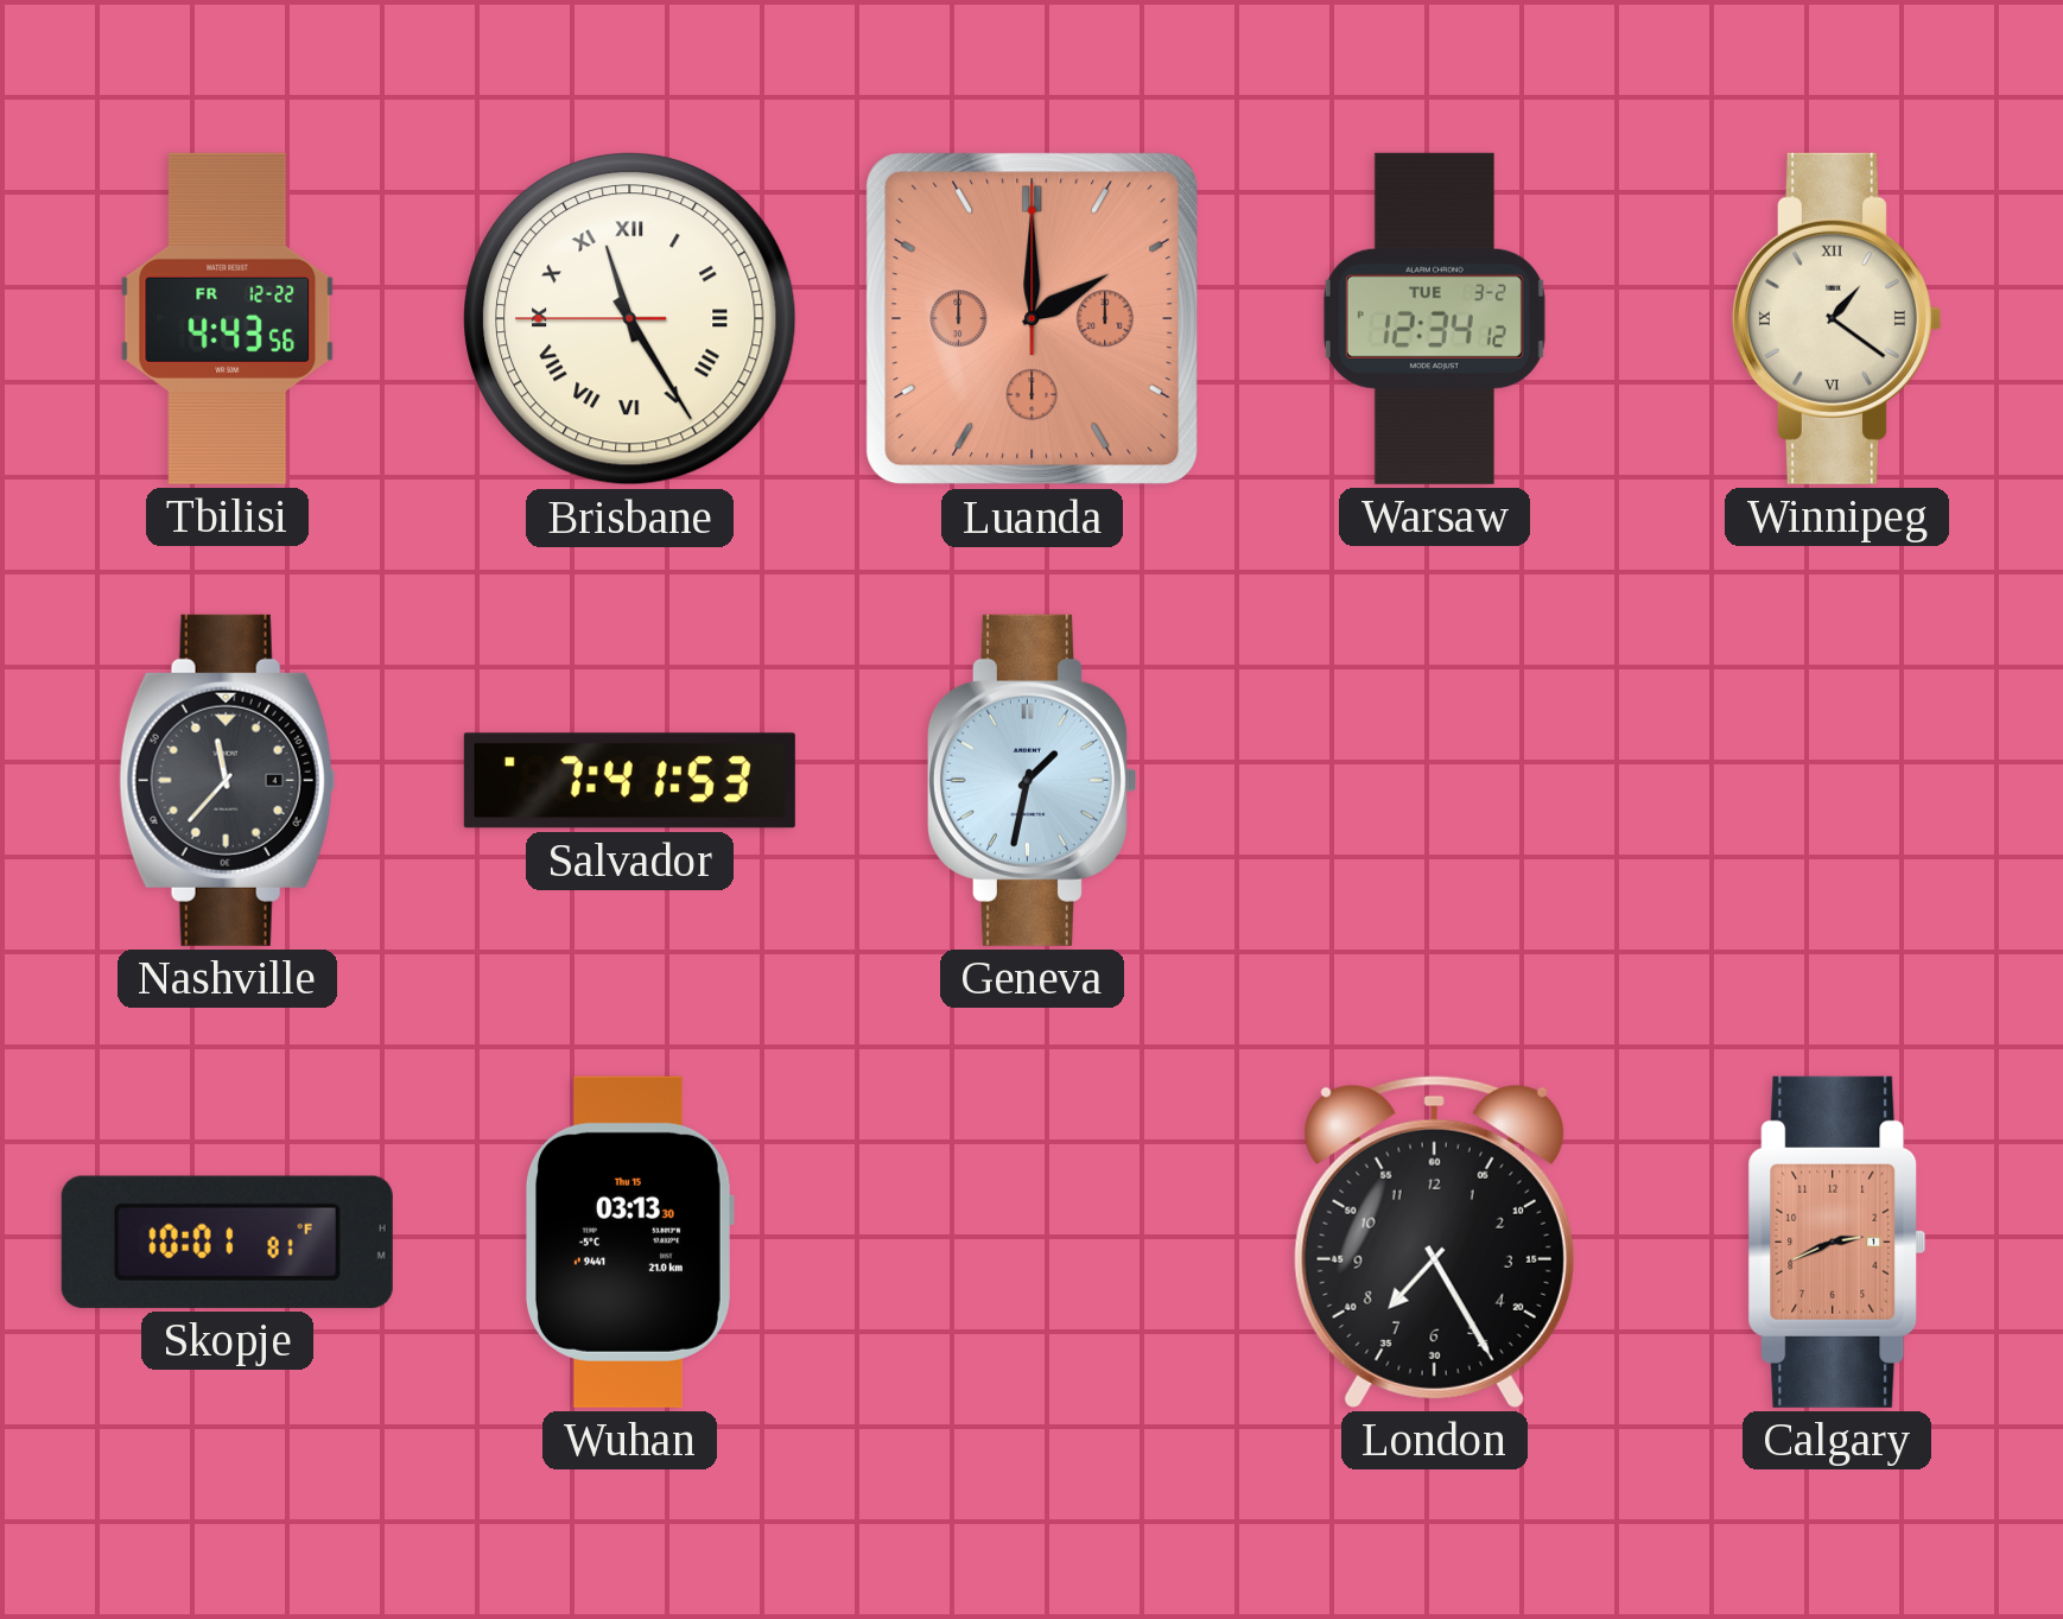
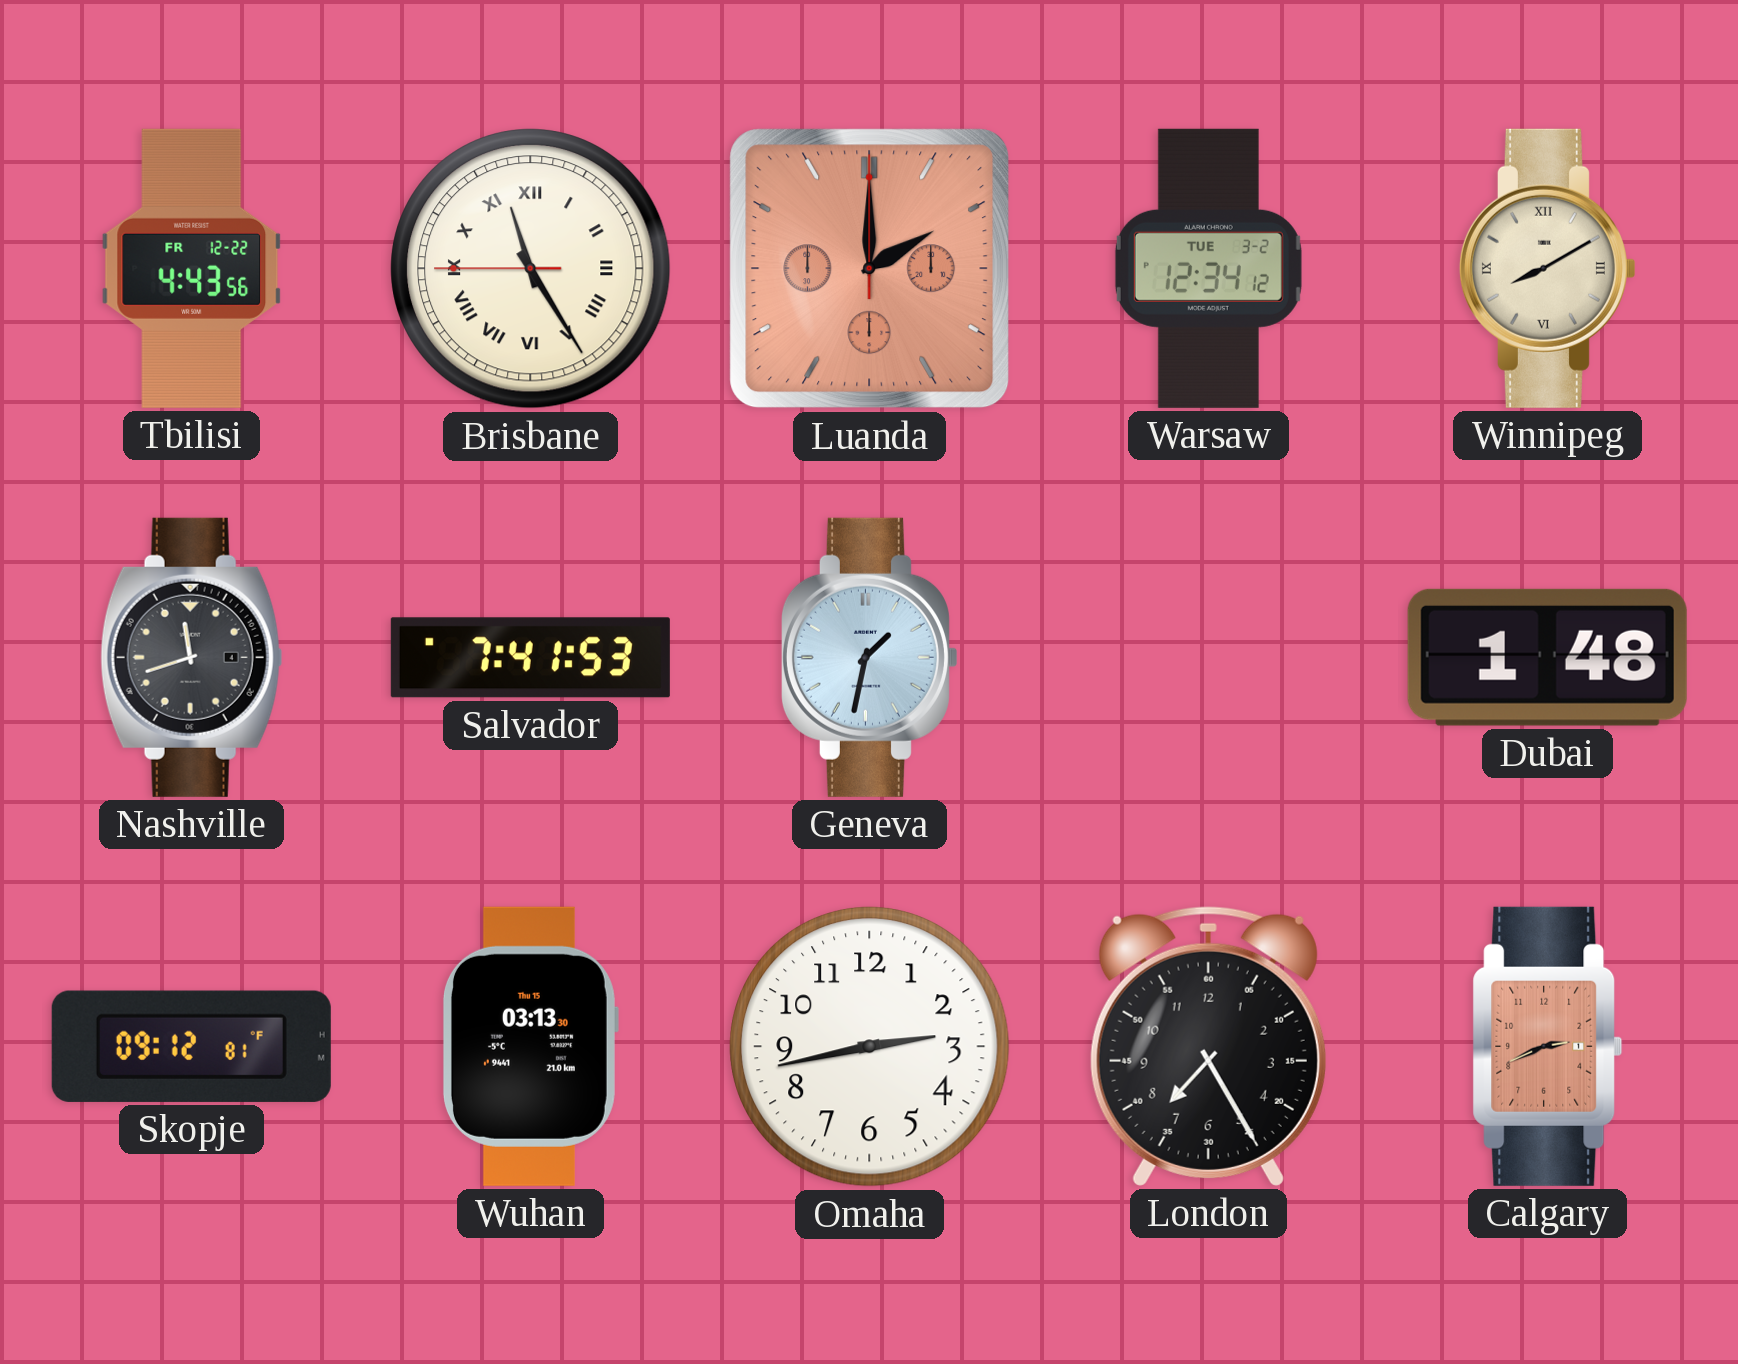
Winnipeg: 1:21 -> 8:10 (1547, 268)
Nashville: 11:37 -> 11:42 (192, 657)
Dubai: none -> 1:48 (1547, 657)
Skopje: 10:01 -> 09:12 (191, 1046)
Omaha: none -> 2:43 (870, 1047)
